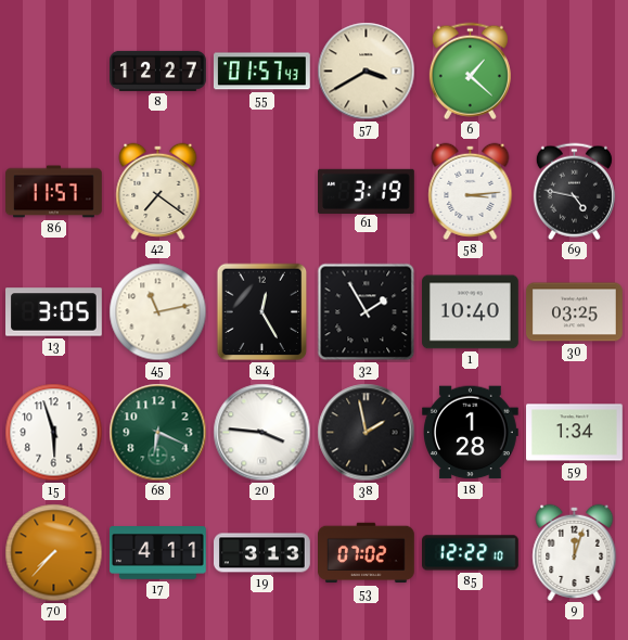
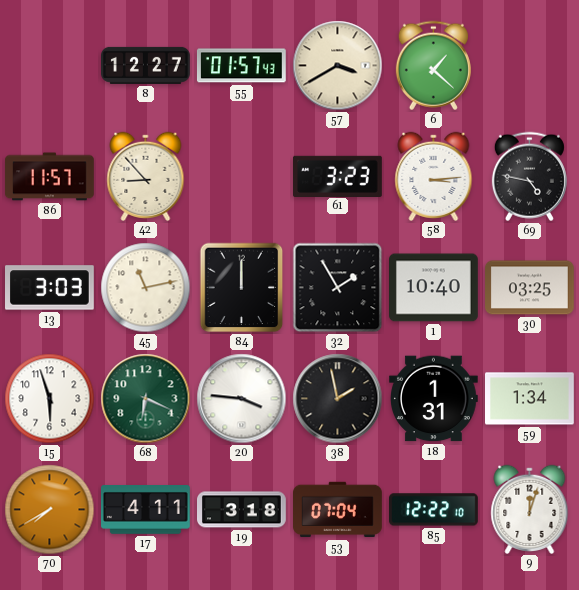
42: 7:21 -> 8:53 (146, 176)
61: 3:19 -> 3:23 (338, 176)
13: 3:05 -> 3:03 (50, 288)
84: 12:25 -> 12:00 (242, 288)
18: 1:28 -> 1:31 (434, 399)
70: 7:37 -> 7:40 (50, 510)
19: 3:13 -> 3:18 (242, 510)
53: 07:02 -> 07:04 (338, 510)
